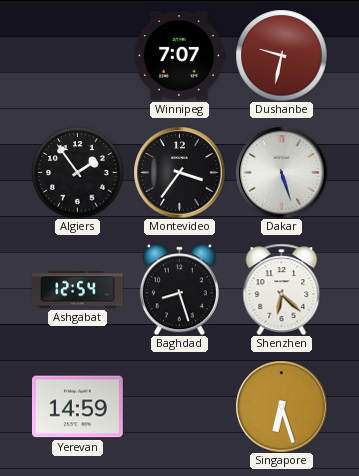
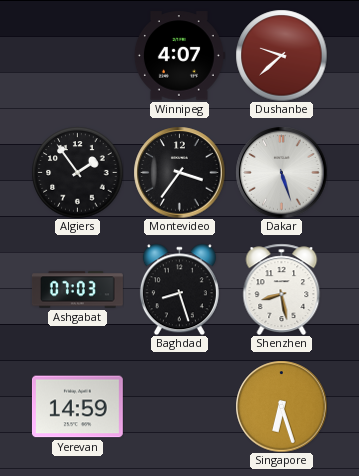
Winnipeg: 7:07 -> 4:07 (179, 56)
Dushanbe: 9:32 -> 9:38 (281, 55)
Ashgabat: 12:54 -> 07:03 (77, 290)
Shenzhen: 6:22 -> 8:28 (282, 289)
